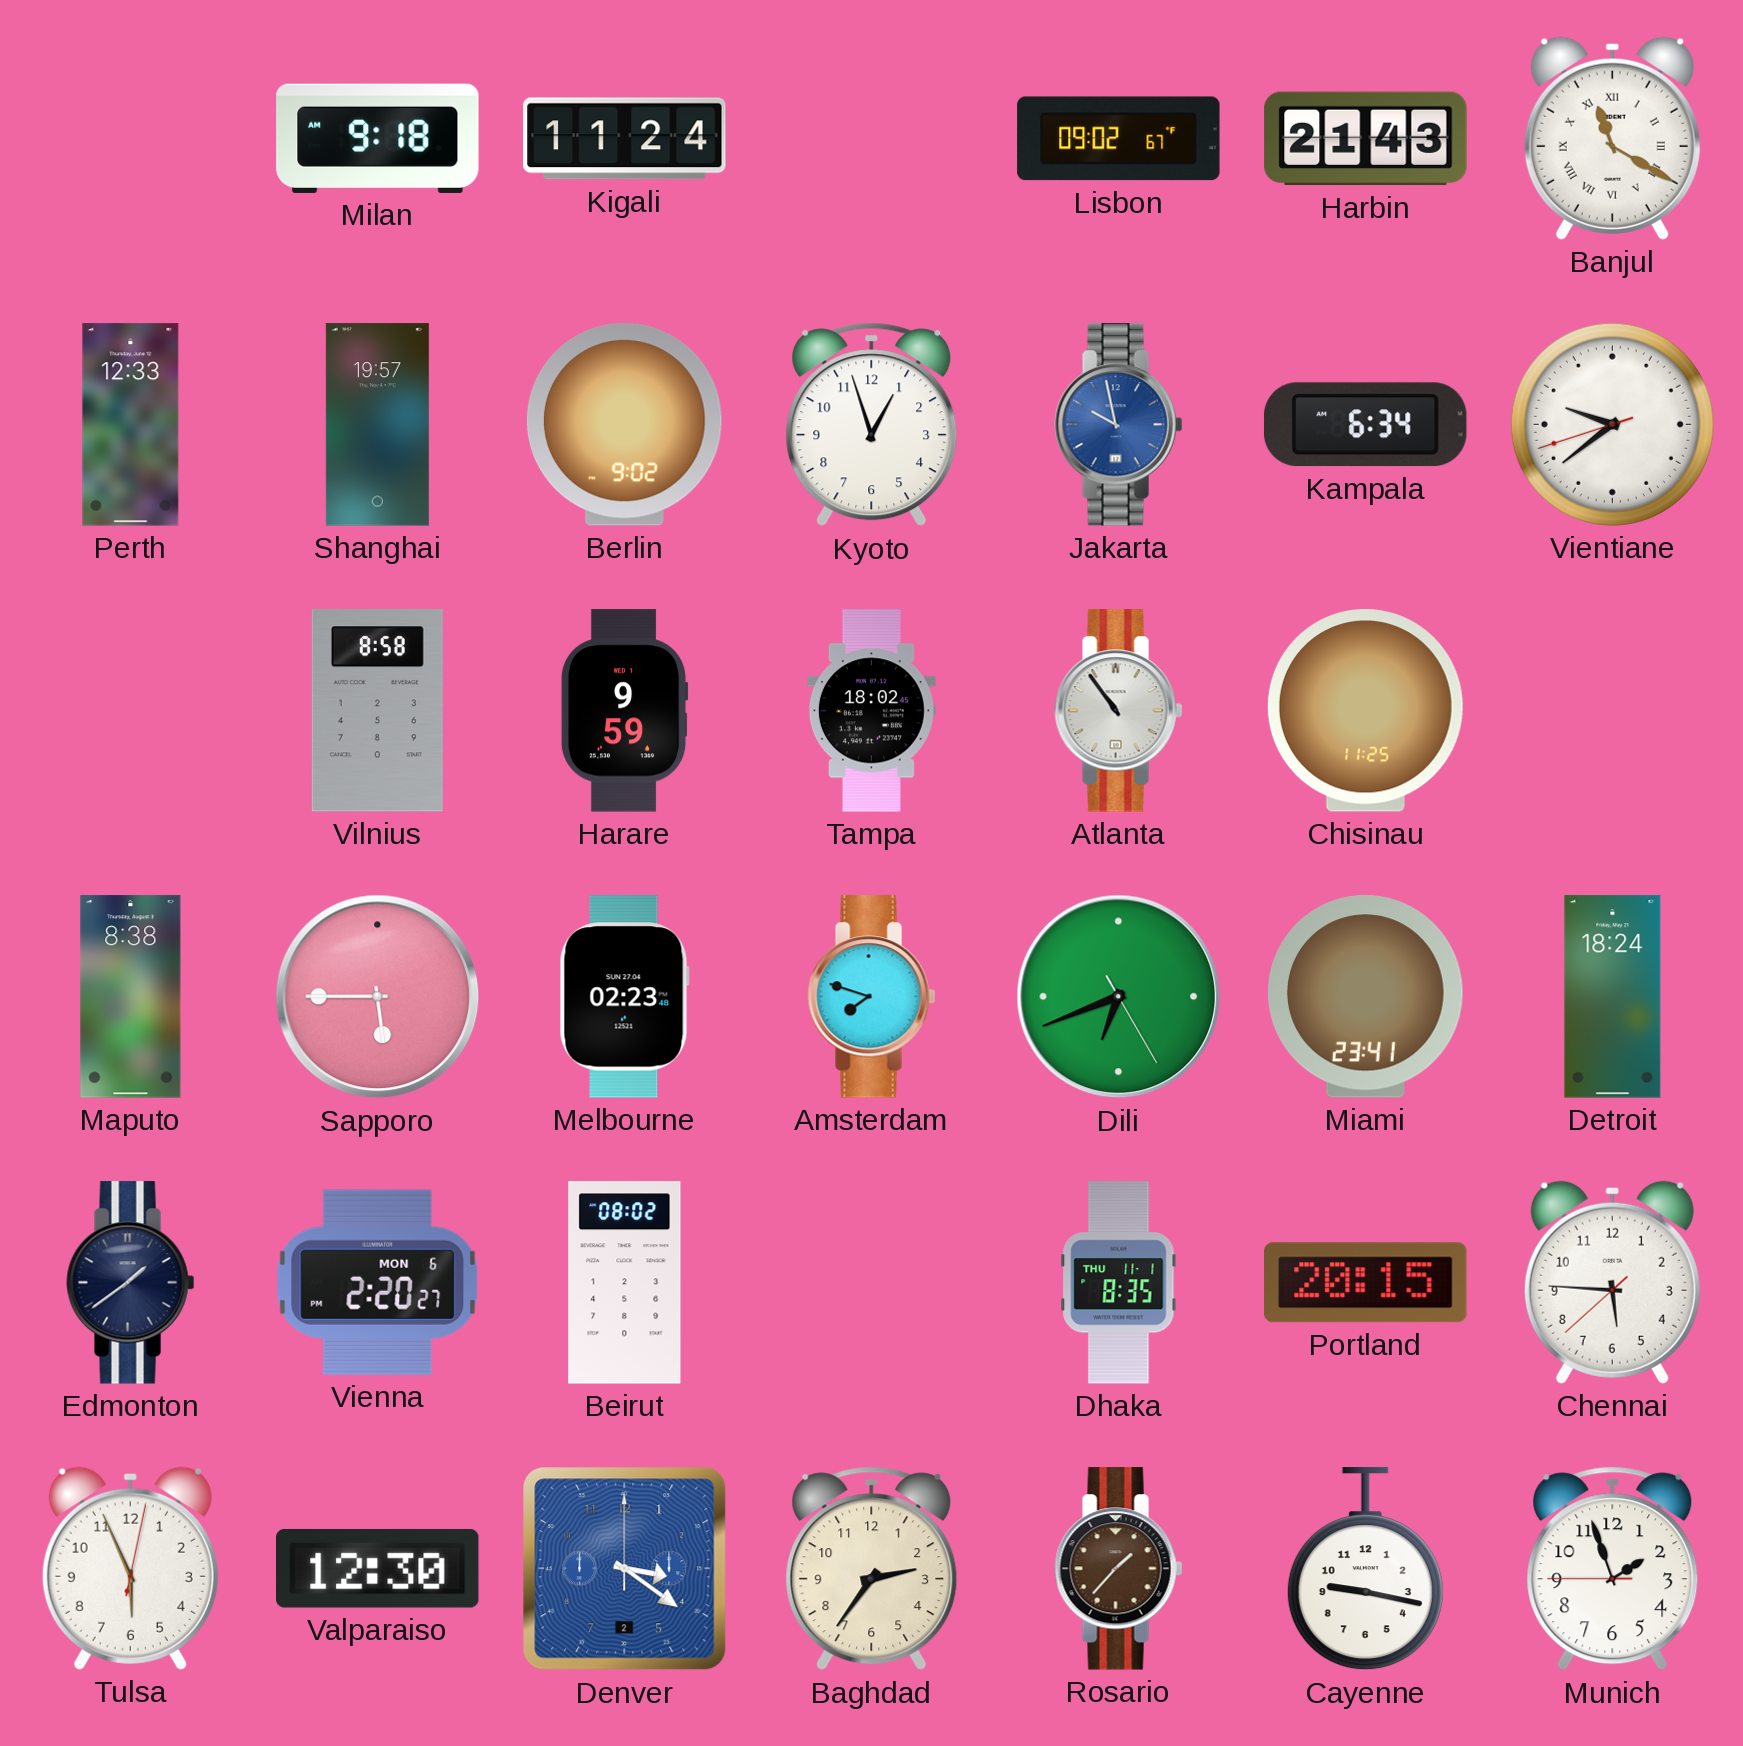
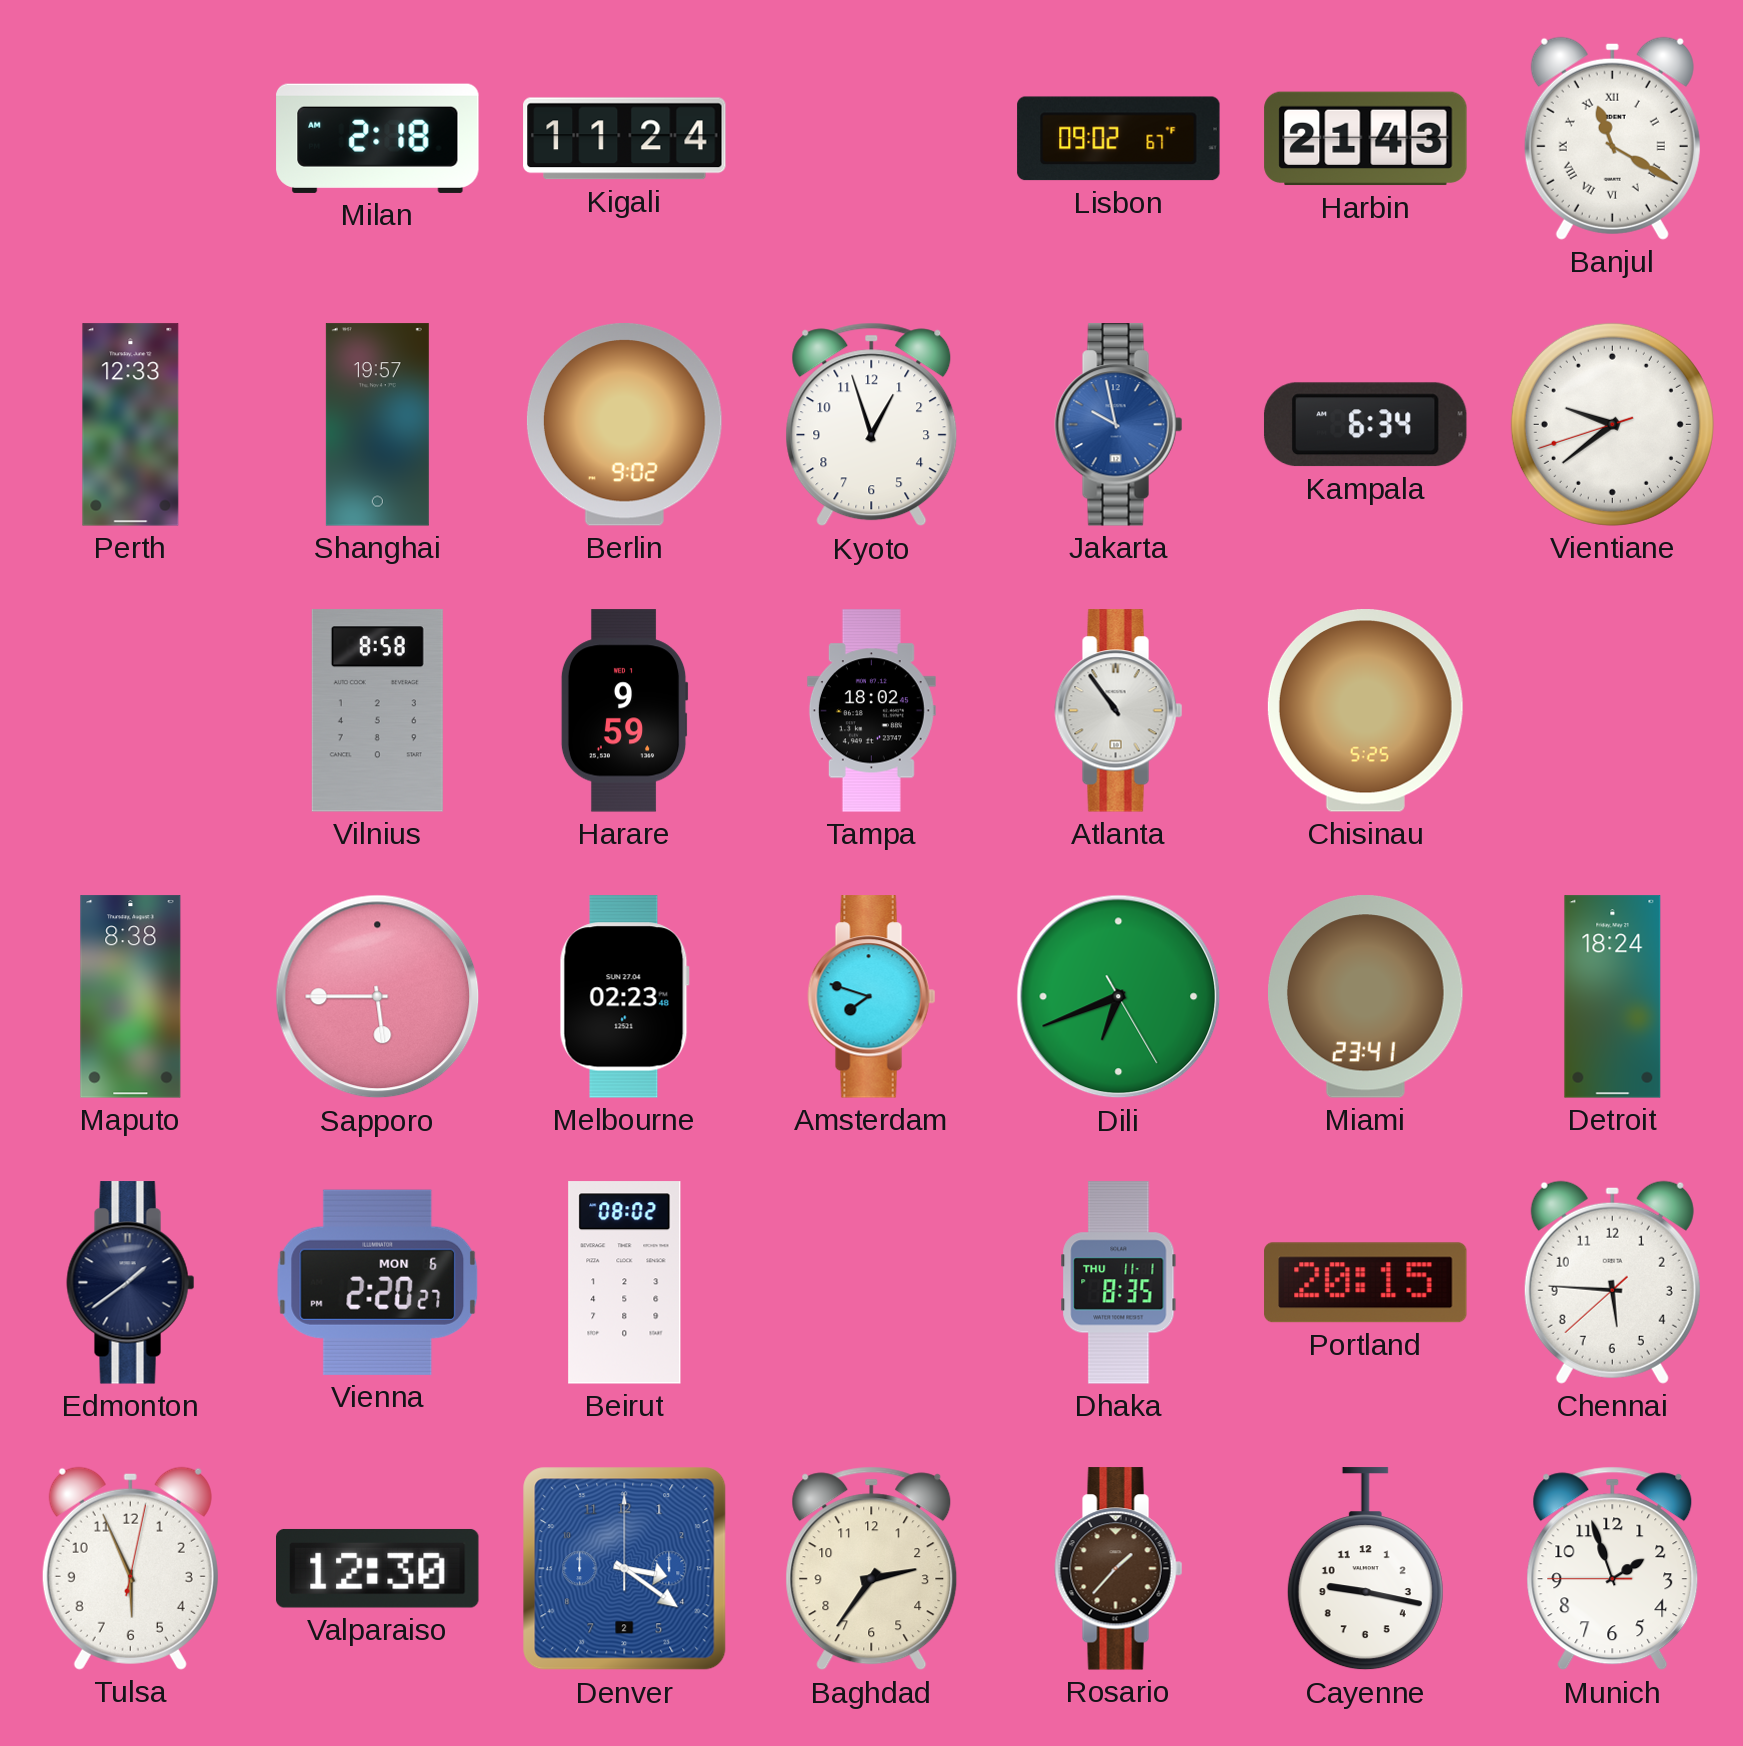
Milan: 9:18 -> 2:18 (378, 138)
Chisinau: 11:25 -> 5:25 (1365, 711)
